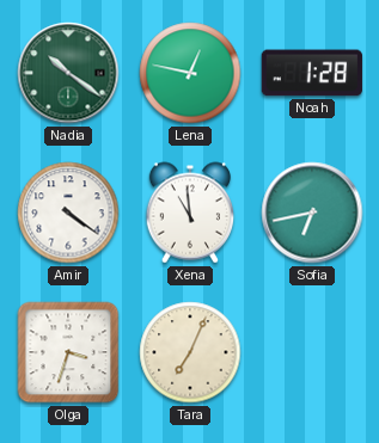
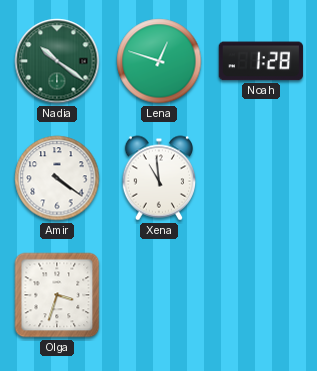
Lena: 12:47 -> 12:48 (159, 61)
Sofia: 6:43 -> none (312, 213)
Tara: 7:04 -> none (190, 352)
